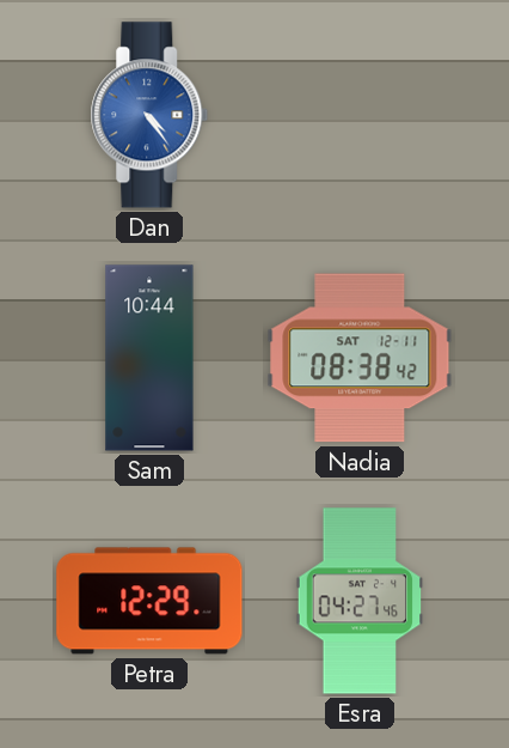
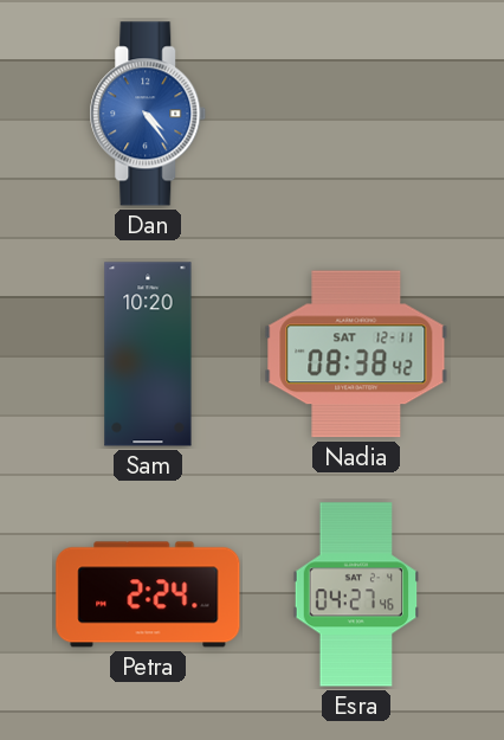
Sam: 10:44 -> 10:20 (148, 354)
Petra: 12:29 -> 2:24 (148, 594)
